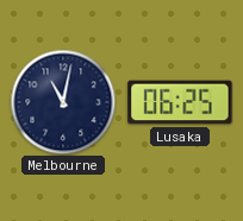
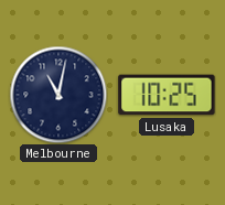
Lusaka: 06:25 -> 10:25 (167, 95)
